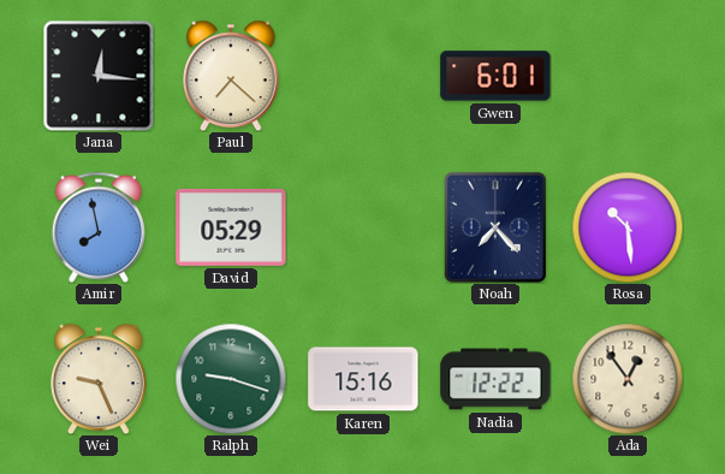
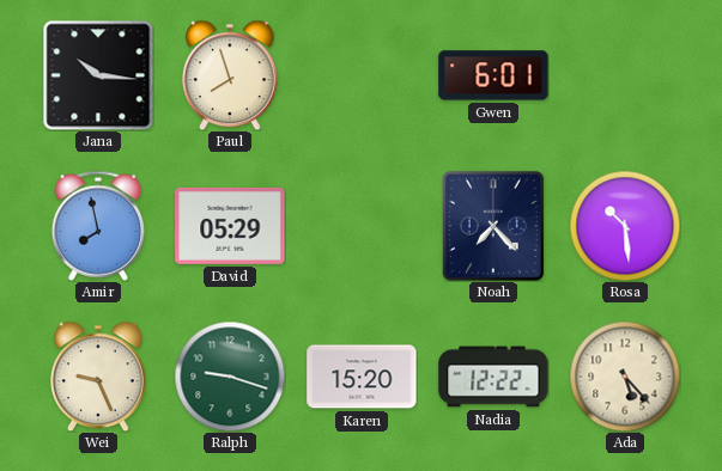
Jana: 12:16 -> 10:16 (98, 75)
Paul: 7:22 -> 7:57 (231, 75)
Karen: 15:16 -> 15:20 (362, 377)
Ada: 12:54 -> 5:23 (625, 377)
